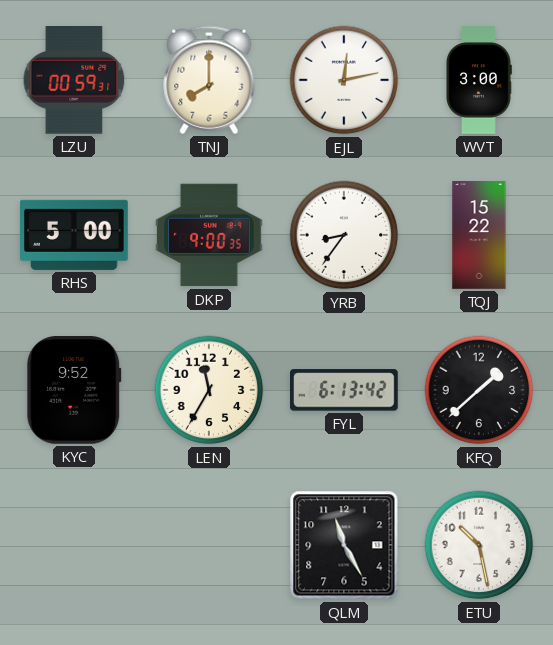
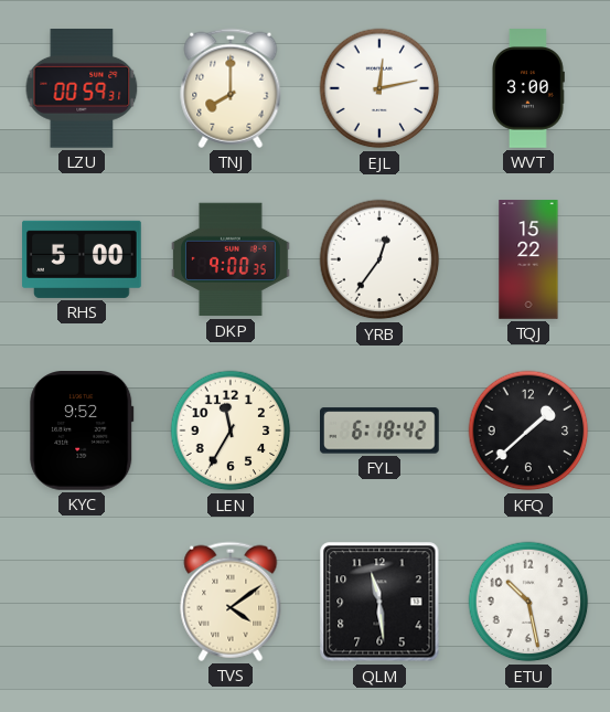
YRB: 8:36 -> 12:36 (379, 259)
FYL: 6:13 -> 6:18 (381, 431)
TVS: none -> 4:09 (231, 602)
QLM: 11:25 -> 11:29 (379, 602)
